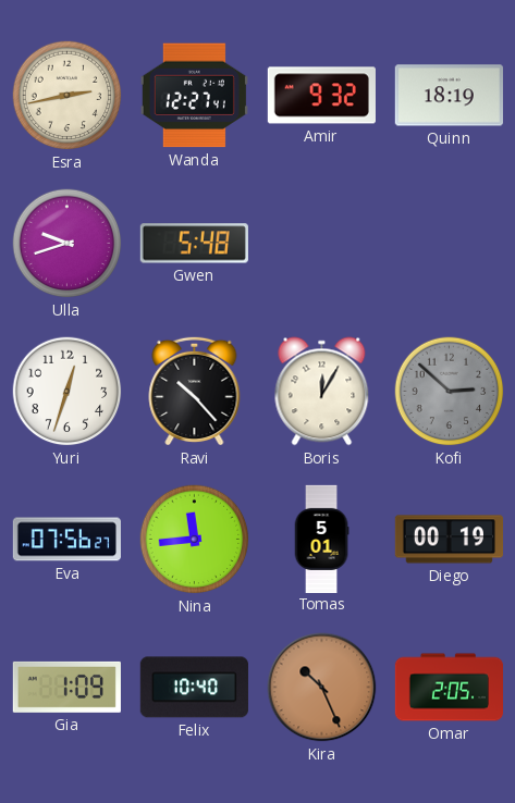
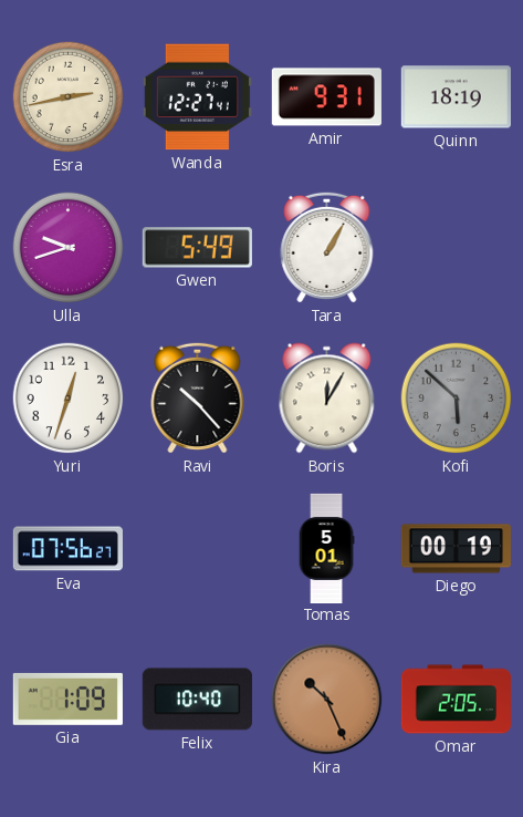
Amir: 9:32 -> 9:31 (326, 97)
Gwen: 5:48 -> 5:49 (197, 248)
Tara: none -> 1:05 (327, 247)
Kofi: 2:52 -> 5:52 (457, 399)
Nina: 11:44 -> none (195, 540)
